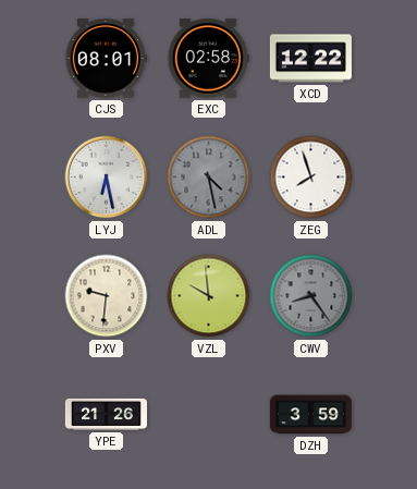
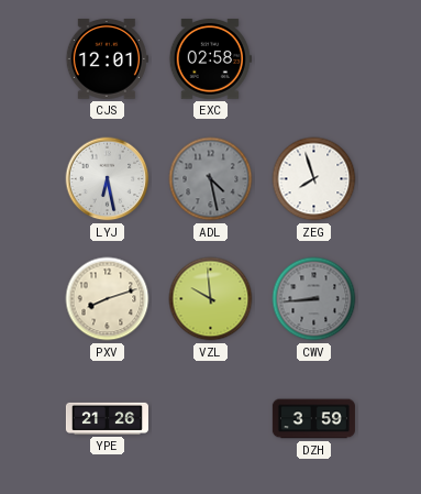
CJS: 08:01 -> 12:01 (107, 59)
XCD: 12:22 -> none (310, 59)
PXV: 9:31 -> 8:12 (108, 299)
CWV: 8:24 -> 8:44 (314, 299)
